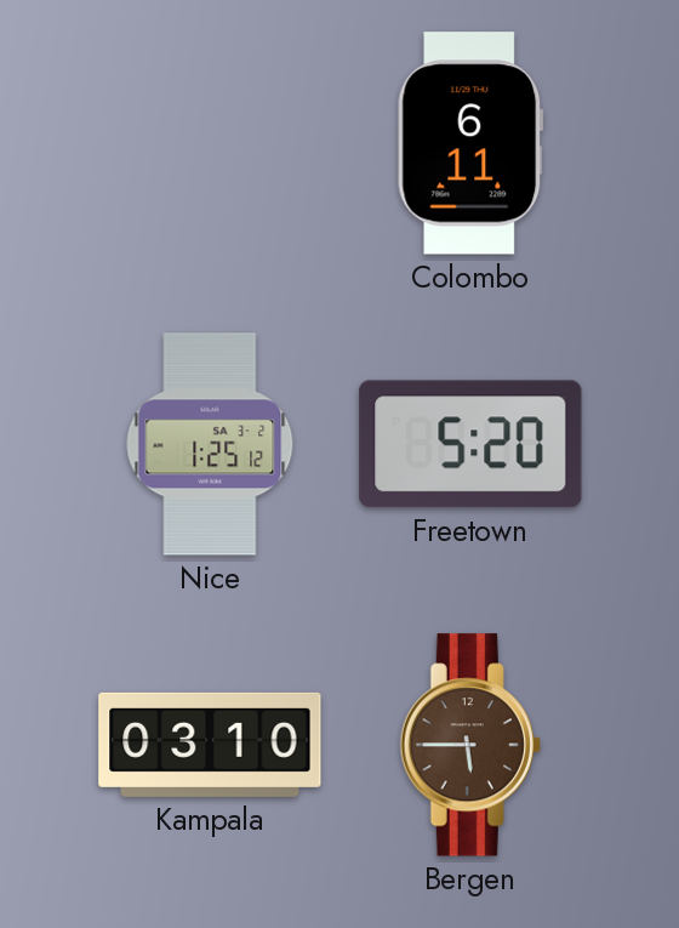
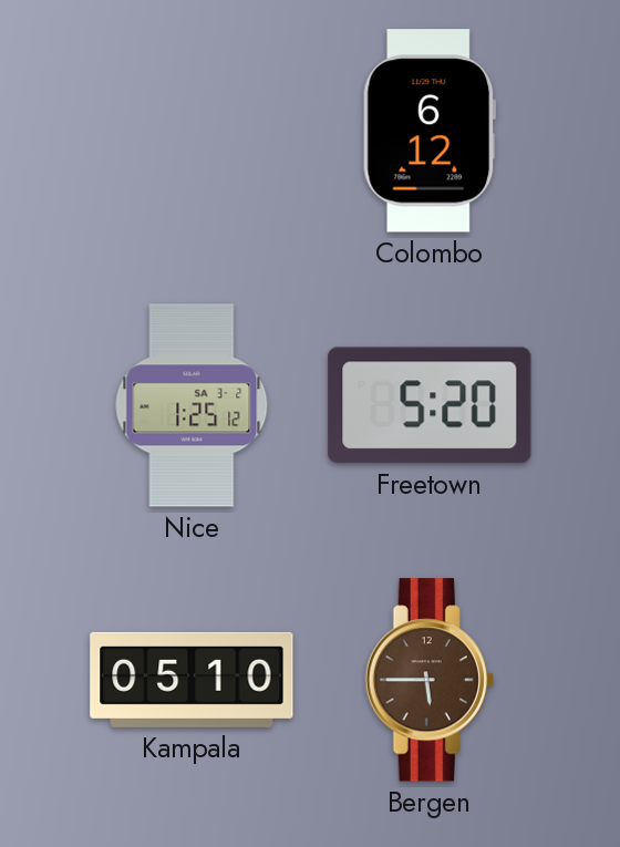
Colombo: 6:11 -> 6:12 (430, 131)
Kampala: 03:10 -> 05:10 (192, 680)
